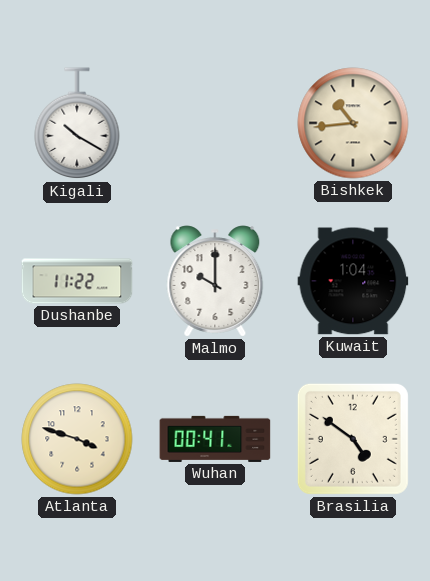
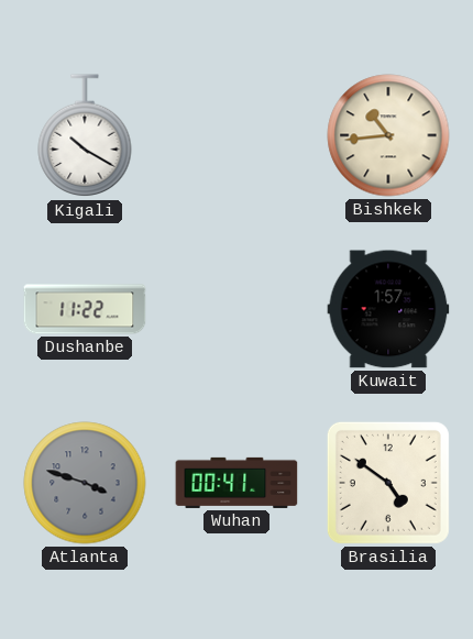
Malmo: 10:00 -> none (215, 281)
Kuwait: 1:04 -> 1:57 (388, 309)
Atlanta dial: cream -> grey (85, 483)
